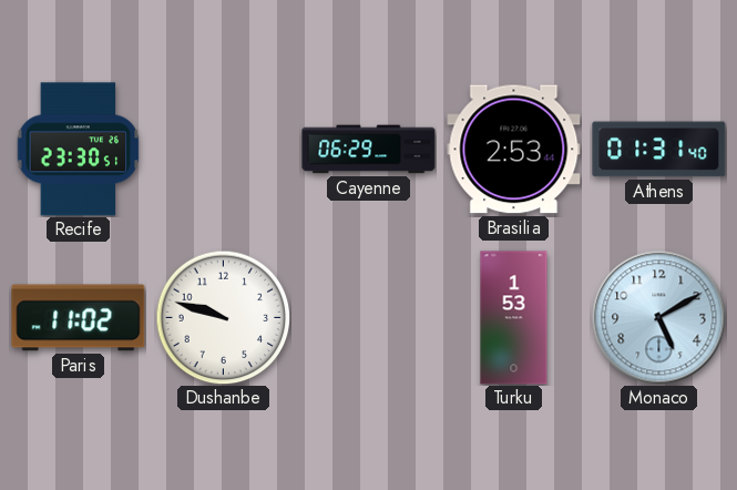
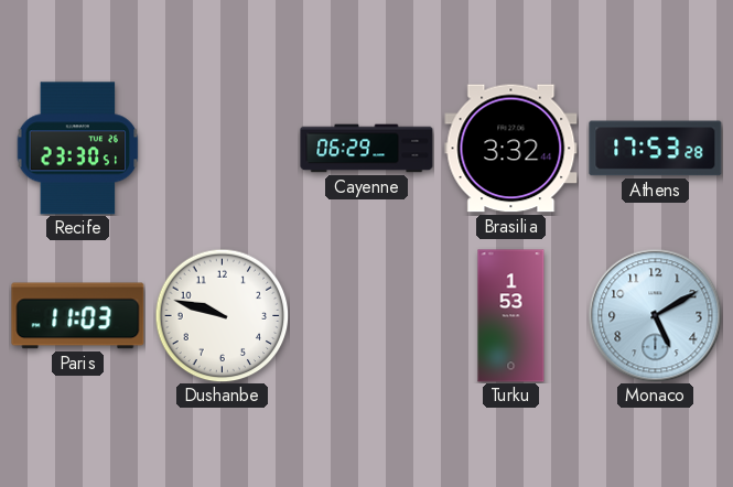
Brasilia: 2:53 -> 3:32 (511, 149)
Athens: 01:31 -> 17:53 (656, 149)
Paris: 11:02 -> 11:03 (78, 316)
